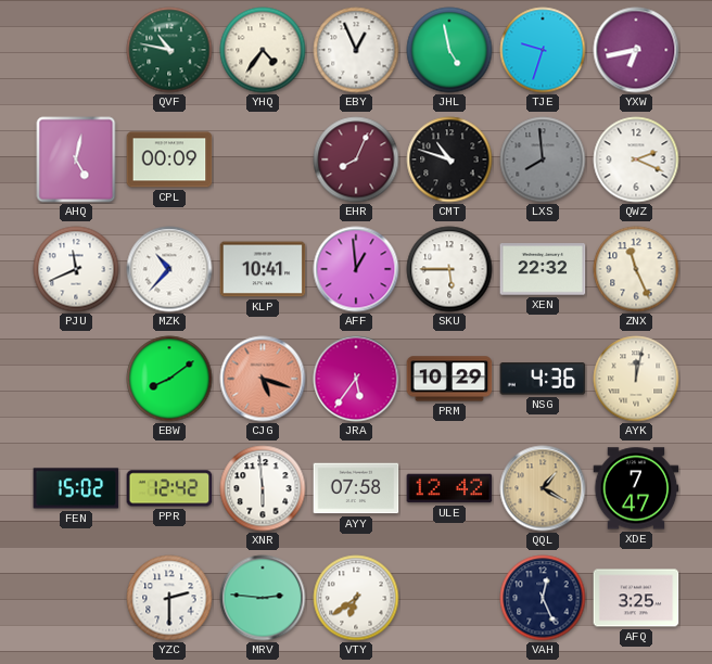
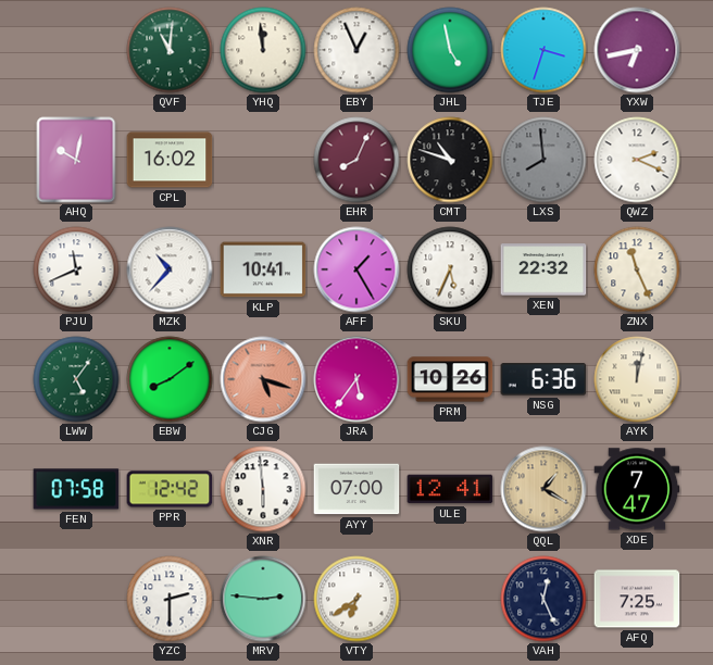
QVF: 10:47 -> 11:01 (170, 50)
YHQ: 4:36 -> 11:59 (263, 50)
TJE: 9:33 -> 3:33 (543, 50)
AHQ: 5:02 -> 10:02 (76, 160)
CPL: 00:09 -> 16:02 (170, 160)
AFF: 12:59 -> 1:25 (356, 269)
SKU: 5:45 -> 5:34 (450, 269)
LWW: none -> 5:06 (76, 379)
PRM: 10:29 -> 10:26 (450, 379)
NSG: 4:36 -> 6:36 (543, 379)
FEN: 15:02 -> 07:58 (76, 489)
AYY: 07:58 -> 07:00 (356, 489)
ULE: 12:42 -> 12:41 (450, 489)
AFQ: 3:25 -> 7:25 (637, 599)
